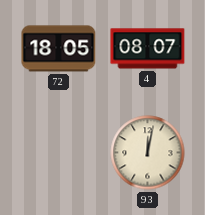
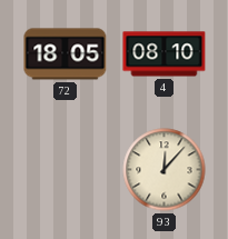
4: 08:07 -> 08:10 (165, 54)
93: 12:02 -> 12:07 (165, 170)
